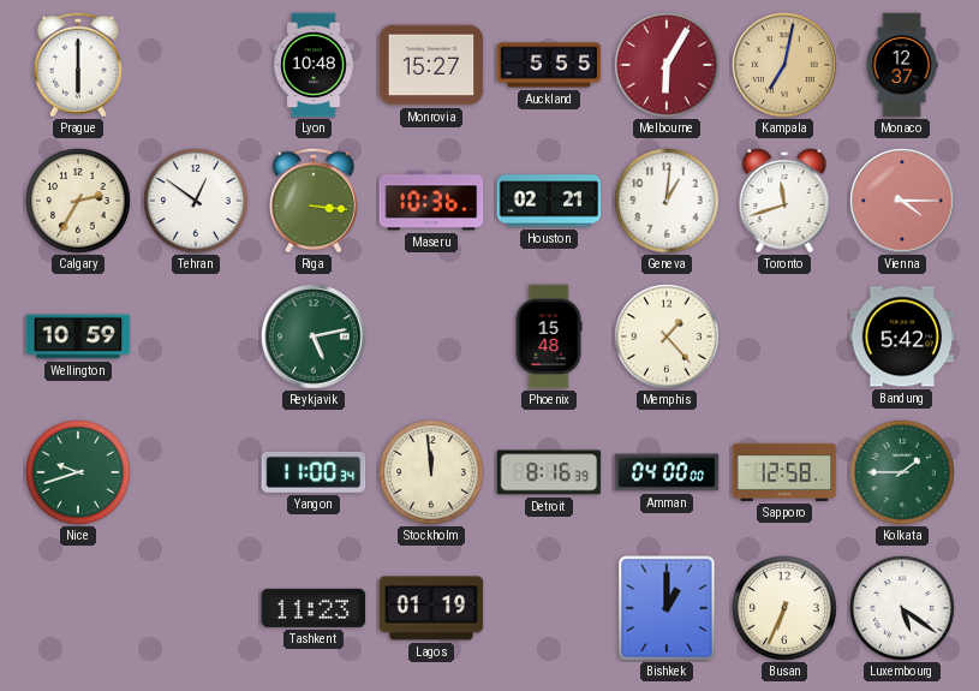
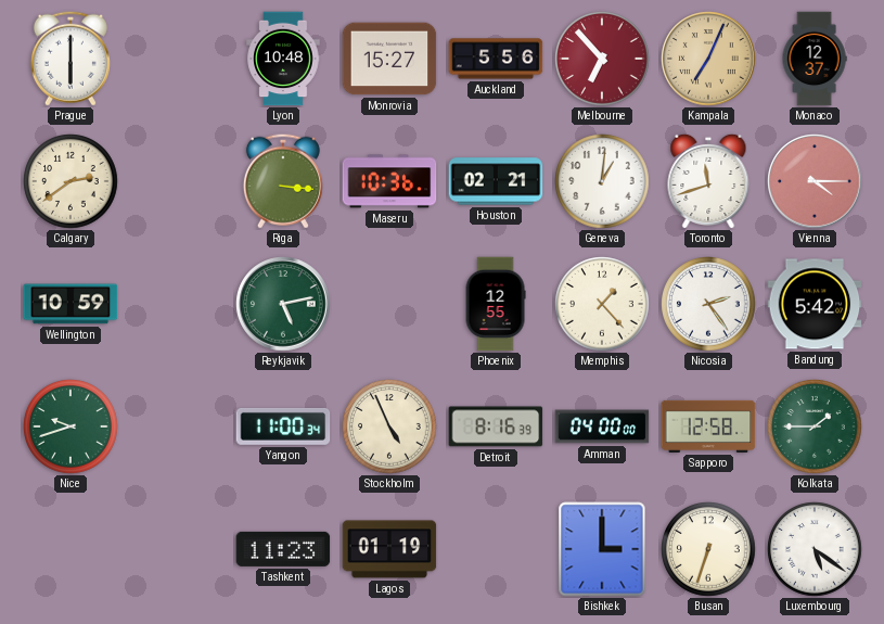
Auckland: 5:55 -> 5:56 (496, 59)
Melbourne: 6:05 -> 6:53 (602, 59)
Kampala: 7:02 -> 7:04 (708, 59)
Calgary: 2:35 -> 2:39 (71, 181)
Tehran: 12:51 -> none (196, 201)
Phoenix: 15:48 -> 12:55 (496, 304)
Nicosia: none -> 2:24 (708, 304)
Stockholm: 11:59 -> 4:56 (389, 426)
Bishkek: 1:00 -> 3:00 (602, 549)
Busan: 6:34 -> 6:33 (708, 549)
